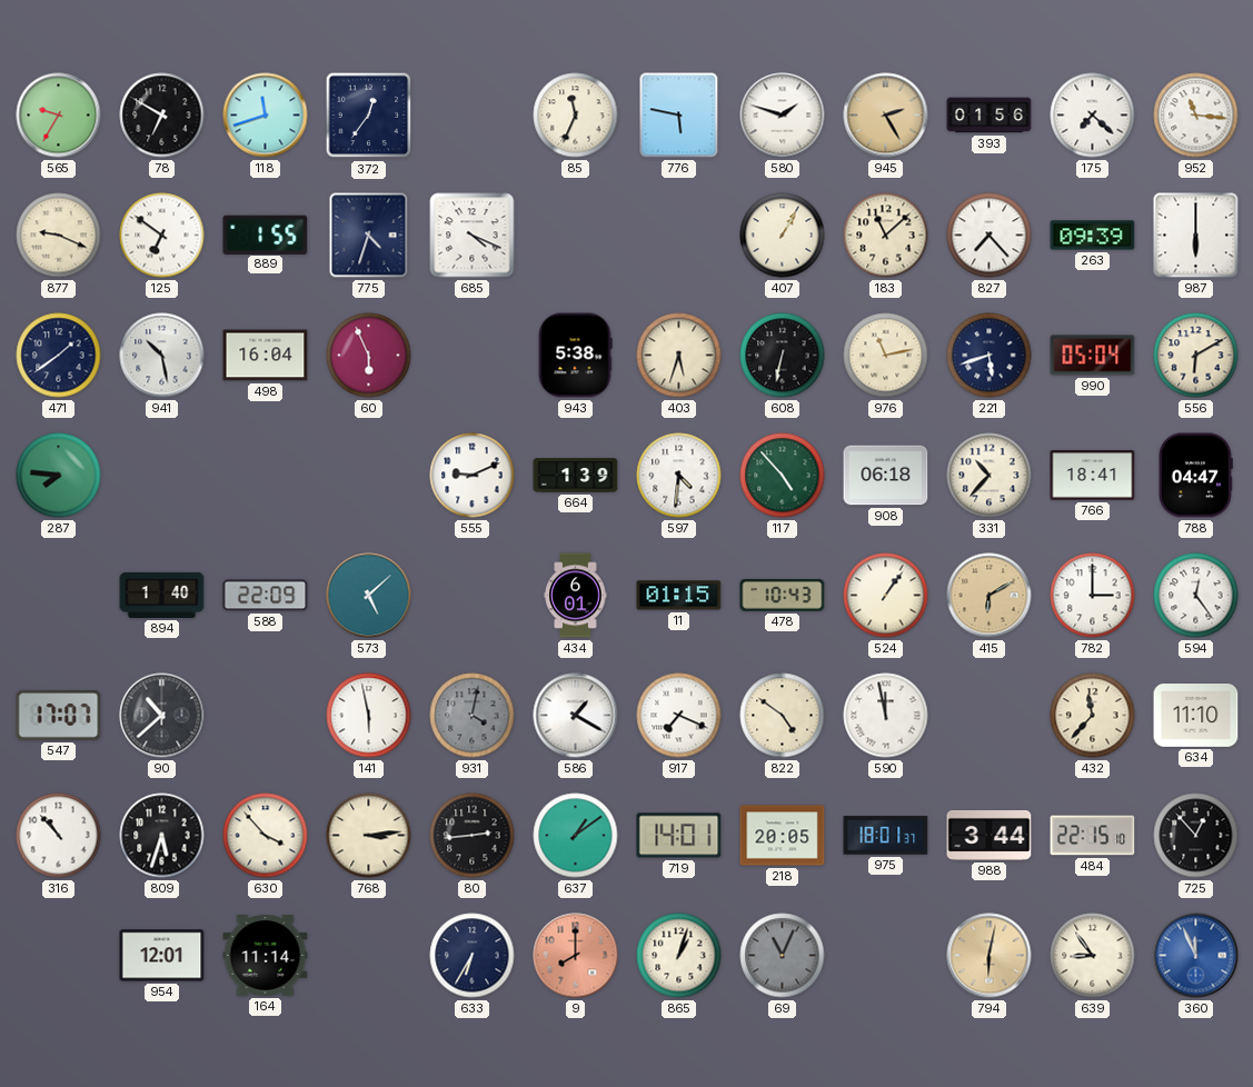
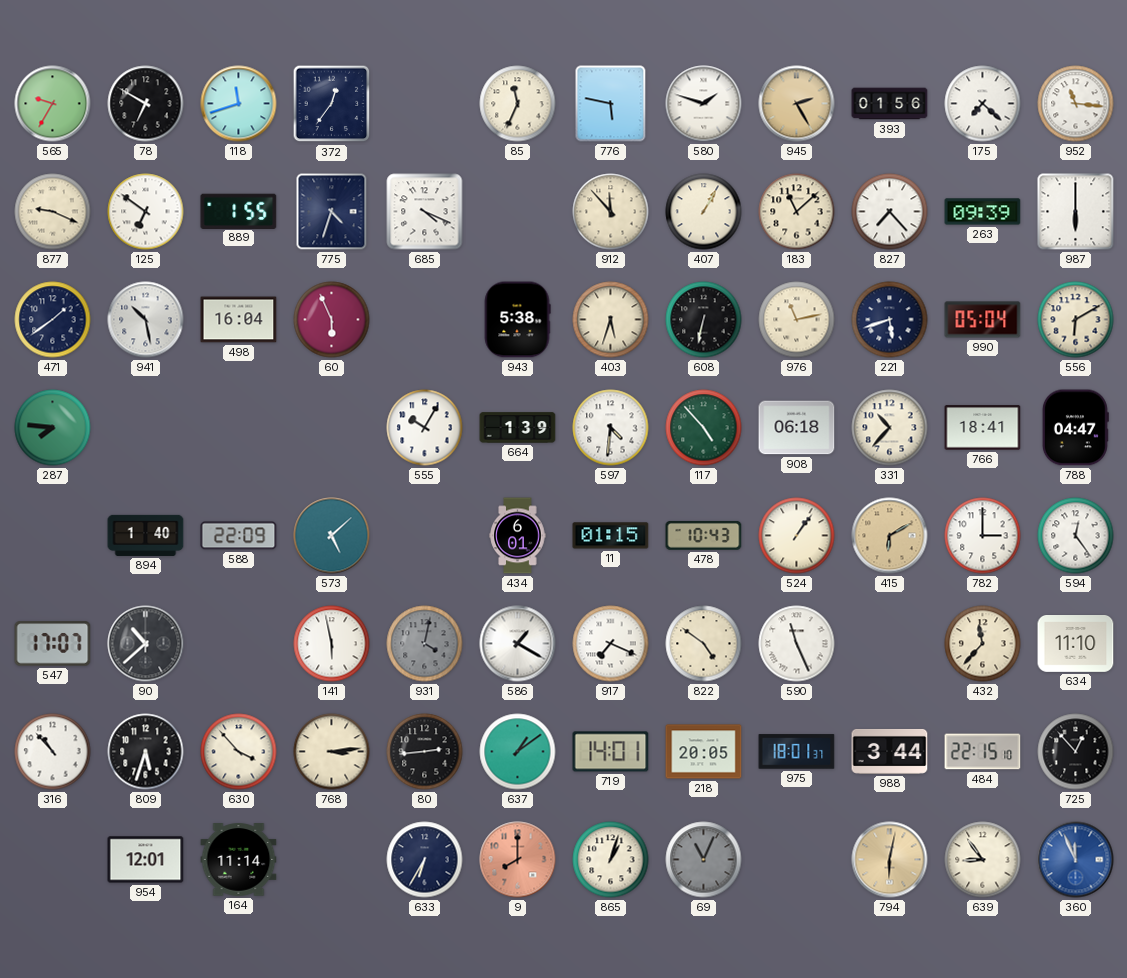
912: none -> 11:53 (611, 212)
555: 9:11 -> 10:05 (425, 428)
590: 11:58 -> 11:26 (797, 644)
